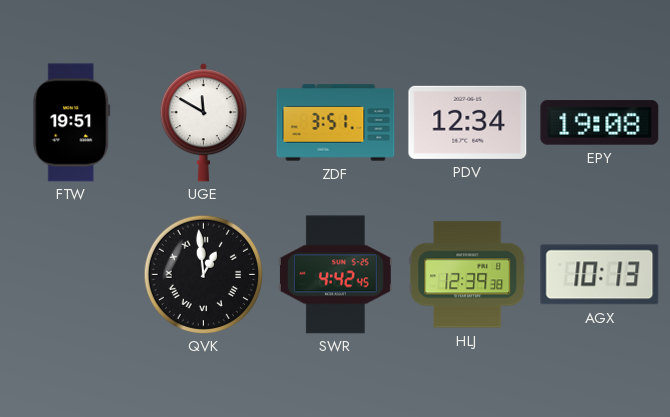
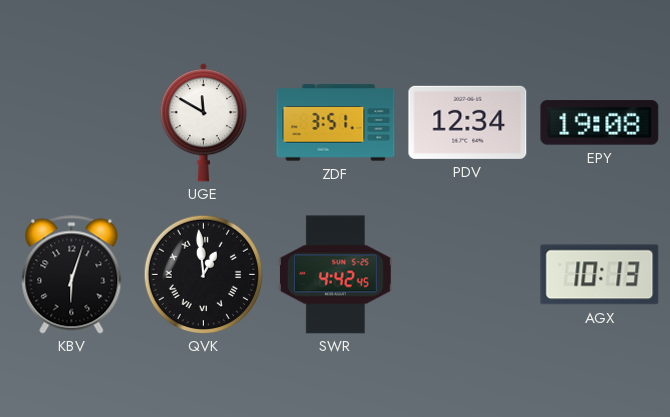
FTW: 19:51 -> none (72, 123)
KBV: none -> 6:03 (72, 275)
HLJ: 12:39 -> none (468, 275)
